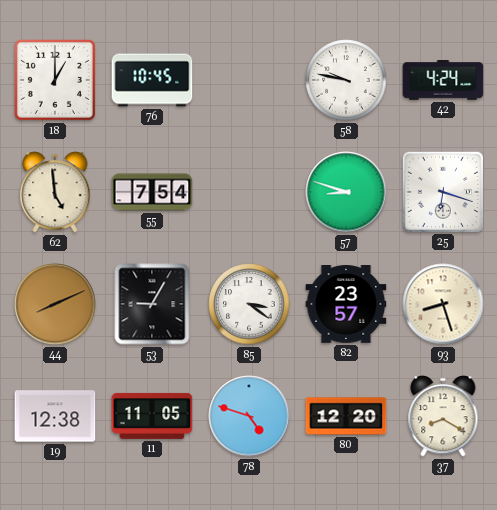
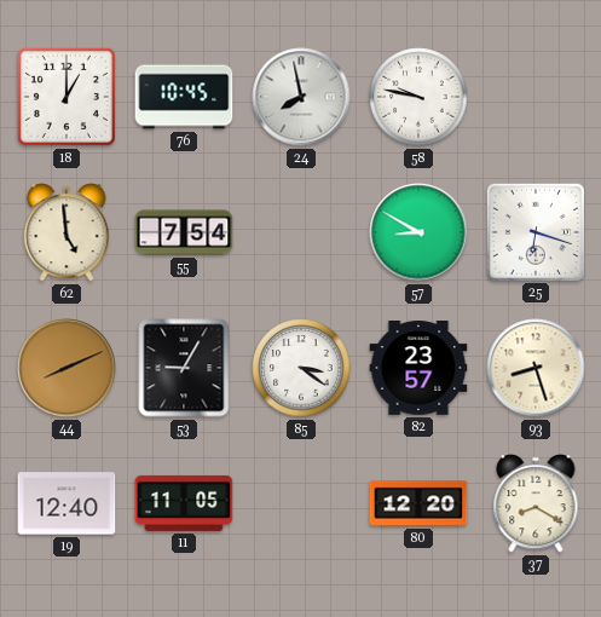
24: none -> 7:58 (301, 97)
42: 4:24 -> none (443, 80)
57: 8:48 -> 8:50 (418, 232)
19: 12:38 -> 12:40 (67, 503)
78: 4:48 -> none (249, 416)
